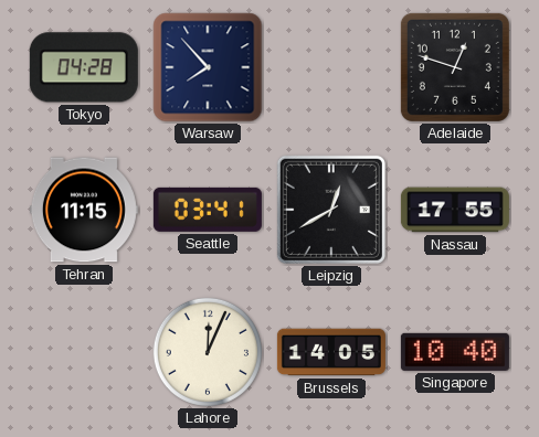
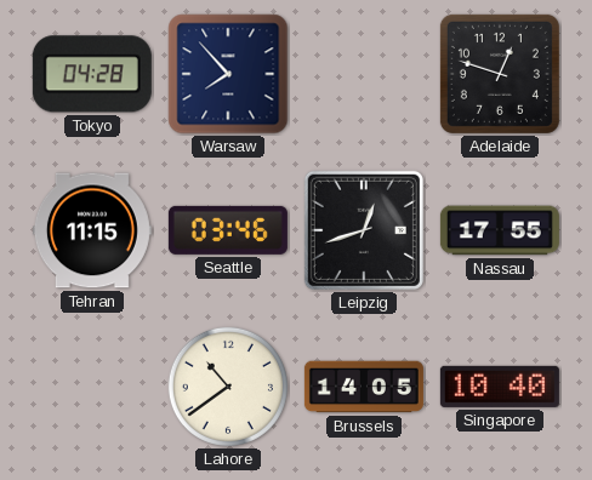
Seattle: 03:41 -> 03:46 (228, 230)
Leipzig: 12:40 -> 12:42 (364, 230)
Lahore: 12:04 -> 10:39 (228, 387)
